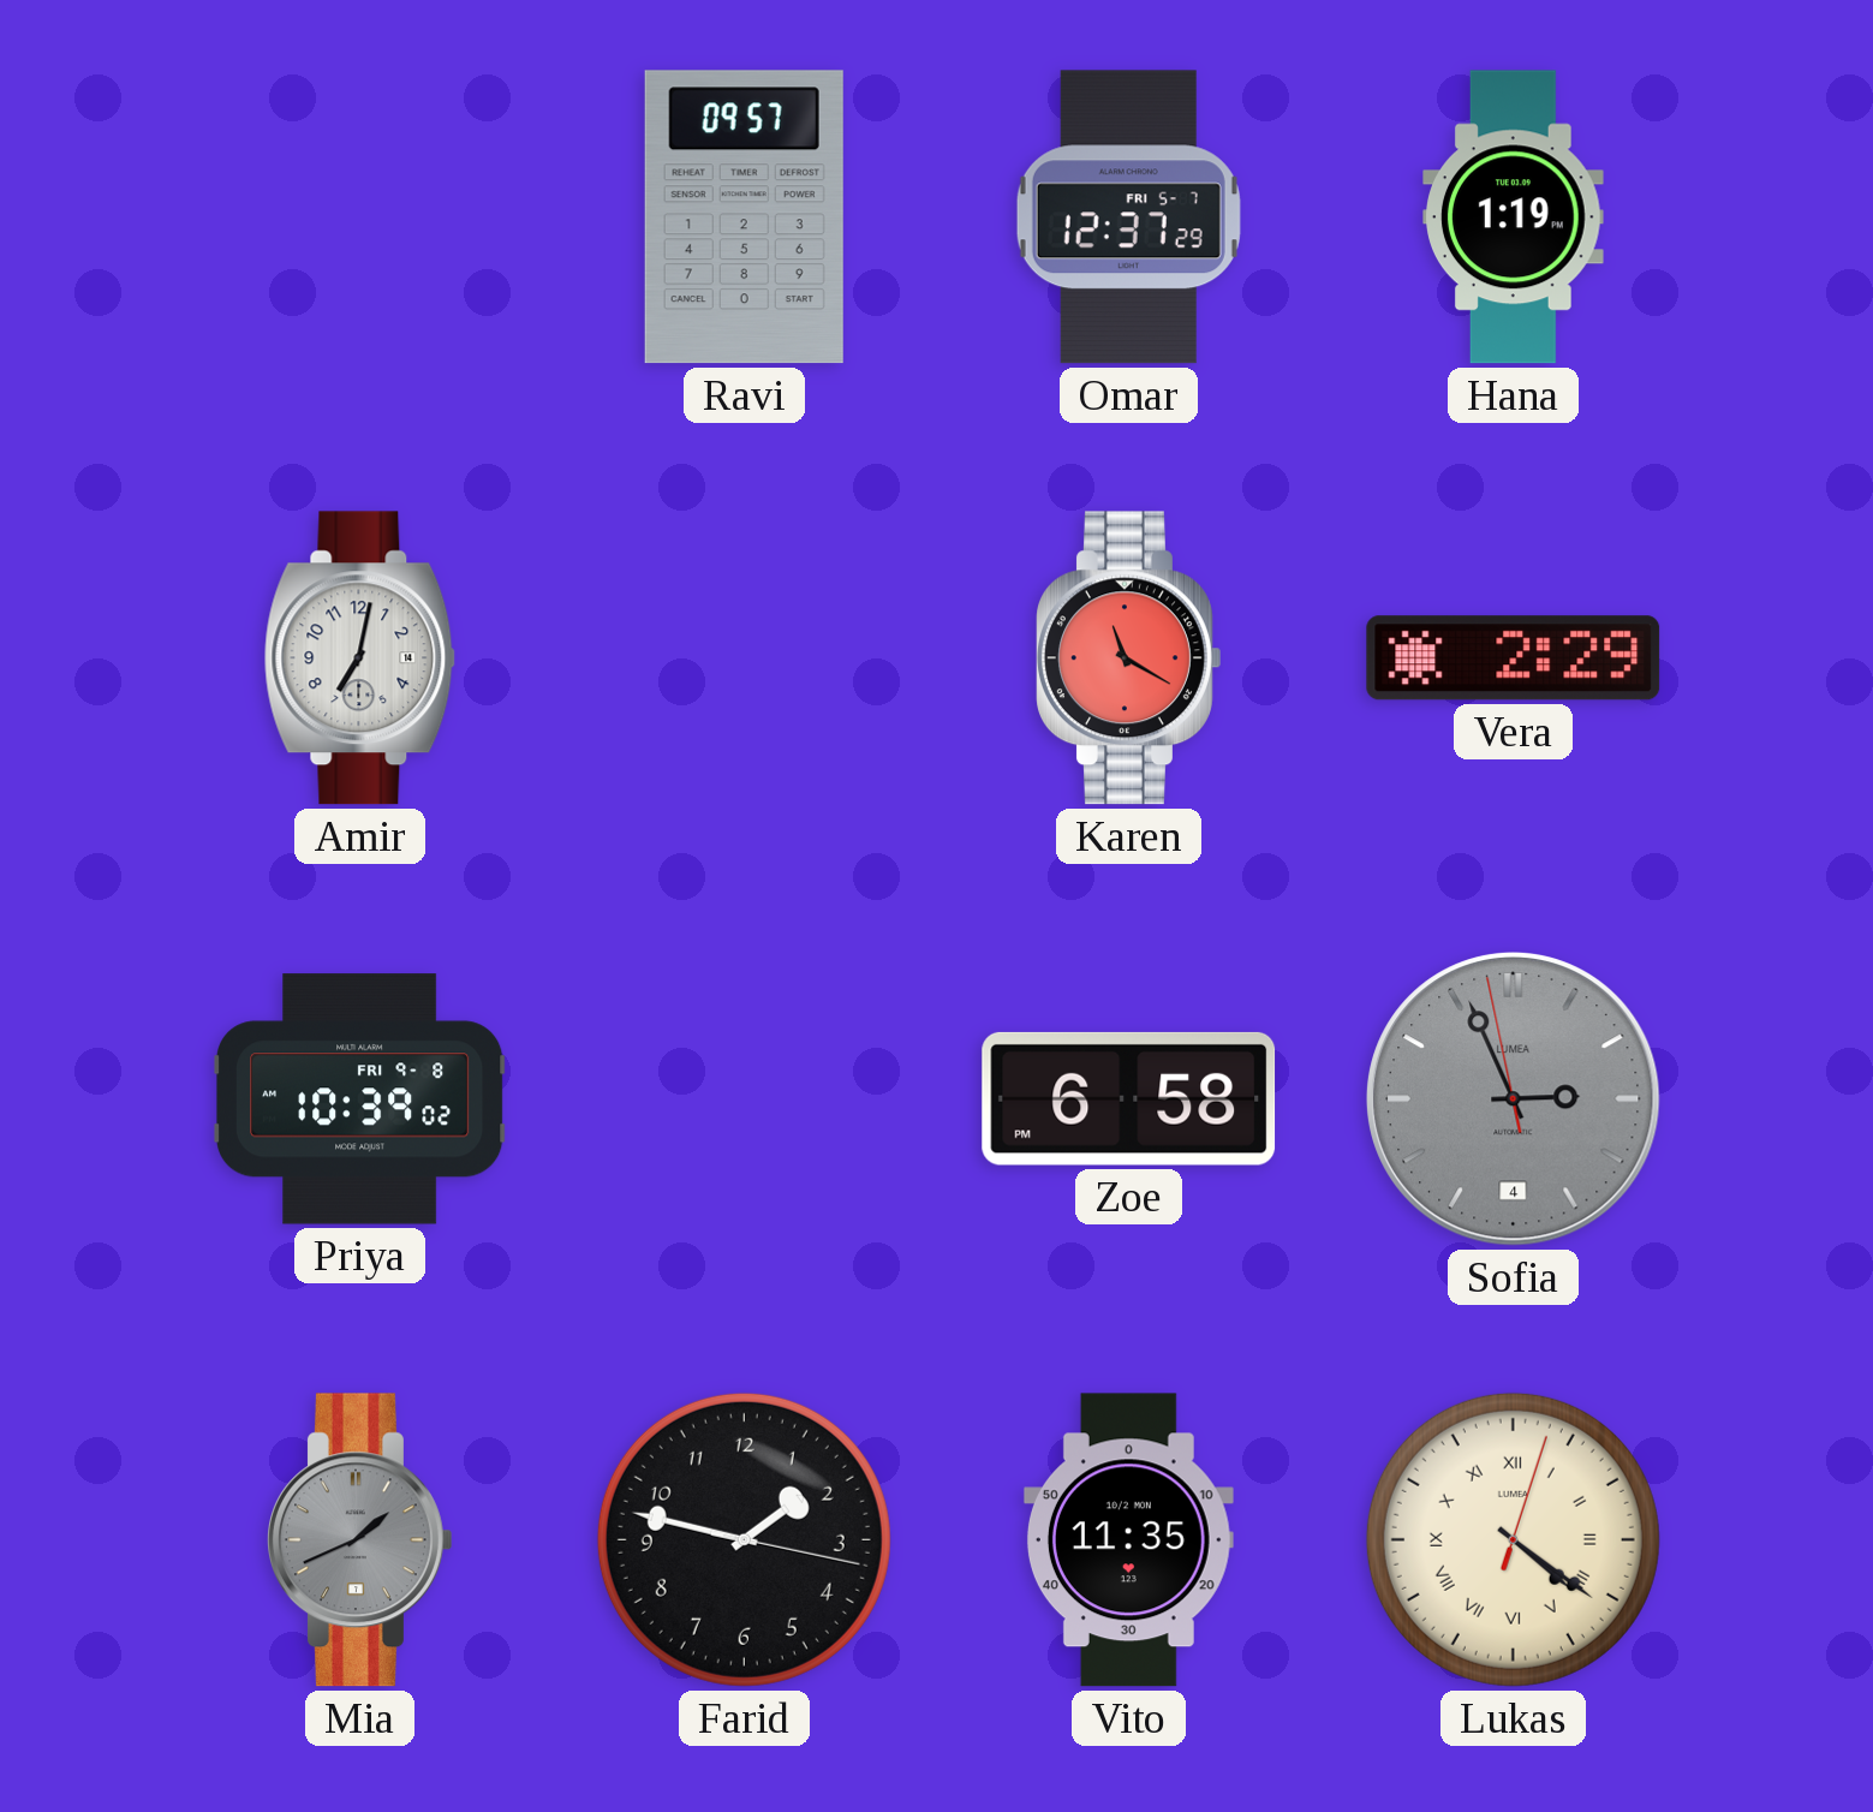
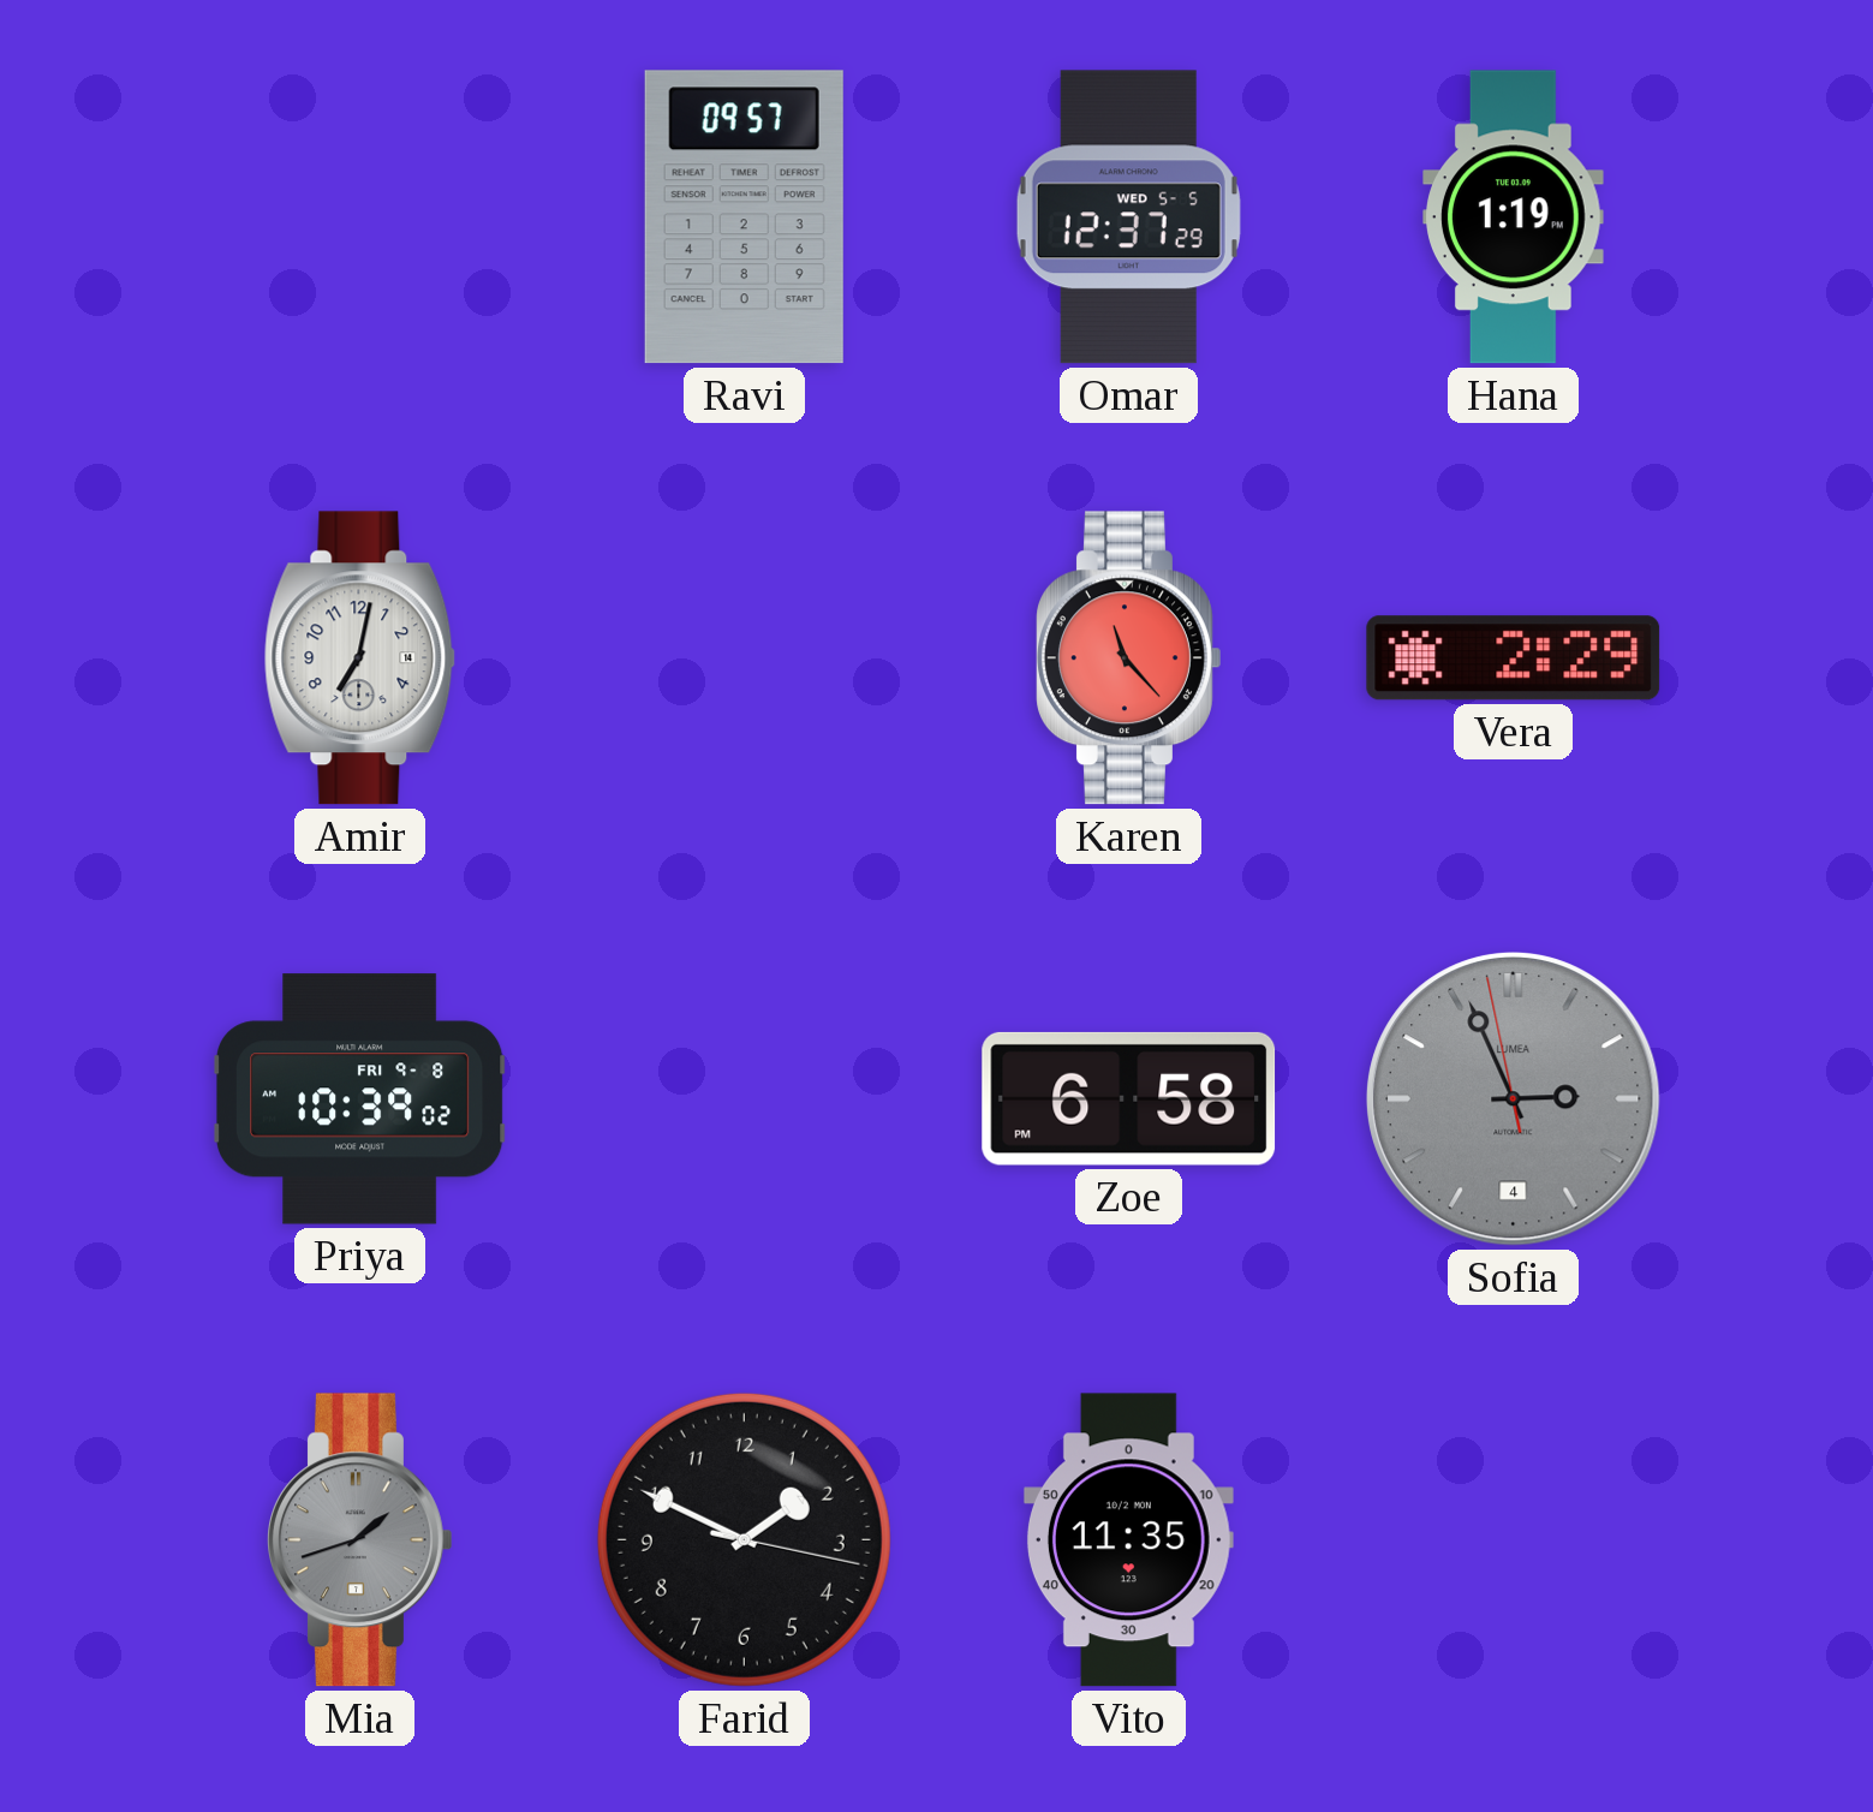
Omar date: FRI 5-7 -> WED 5-5 (1128, 217)
Karen: 11:20 -> 11:23 (1129, 658)
Mia: 1:41 -> 1:42 (360, 1540)
Farid: 1:47 -> 1:49 (744, 1539)
Lukas: 4:21 -> none (1513, 1539)
